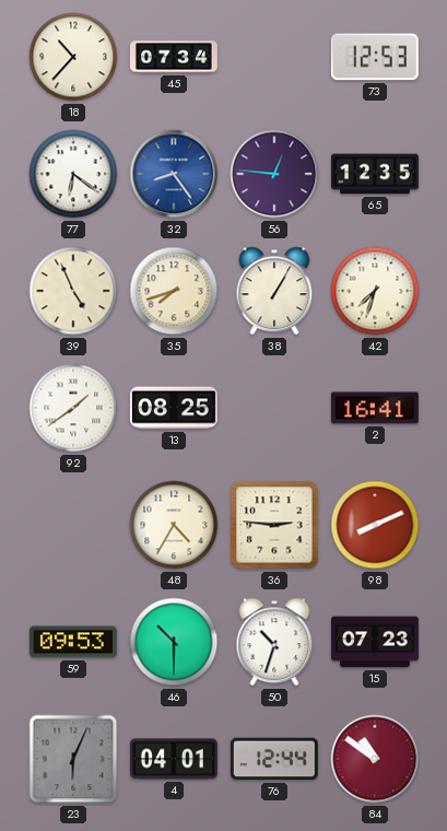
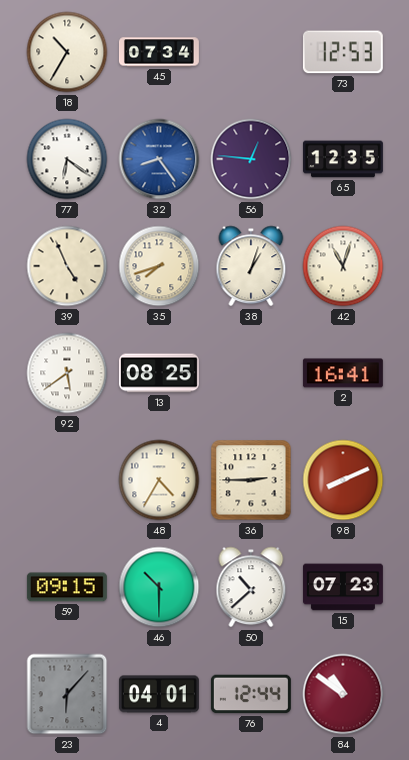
18: 10:37 -> 10:35 (67, 52)
38: 1:05 -> 1:03 (251, 266)
42: 7:33 -> 11:03 (343, 266)
92: 1:39 -> 5:39 (67, 373)
36: 2:46 -> 2:45 (251, 480)
59: 09:53 -> 09:15 (67, 587)
50: 10:33 -> 10:38 (251, 587)
23: 6:04 -> 6:07 (67, 694)
